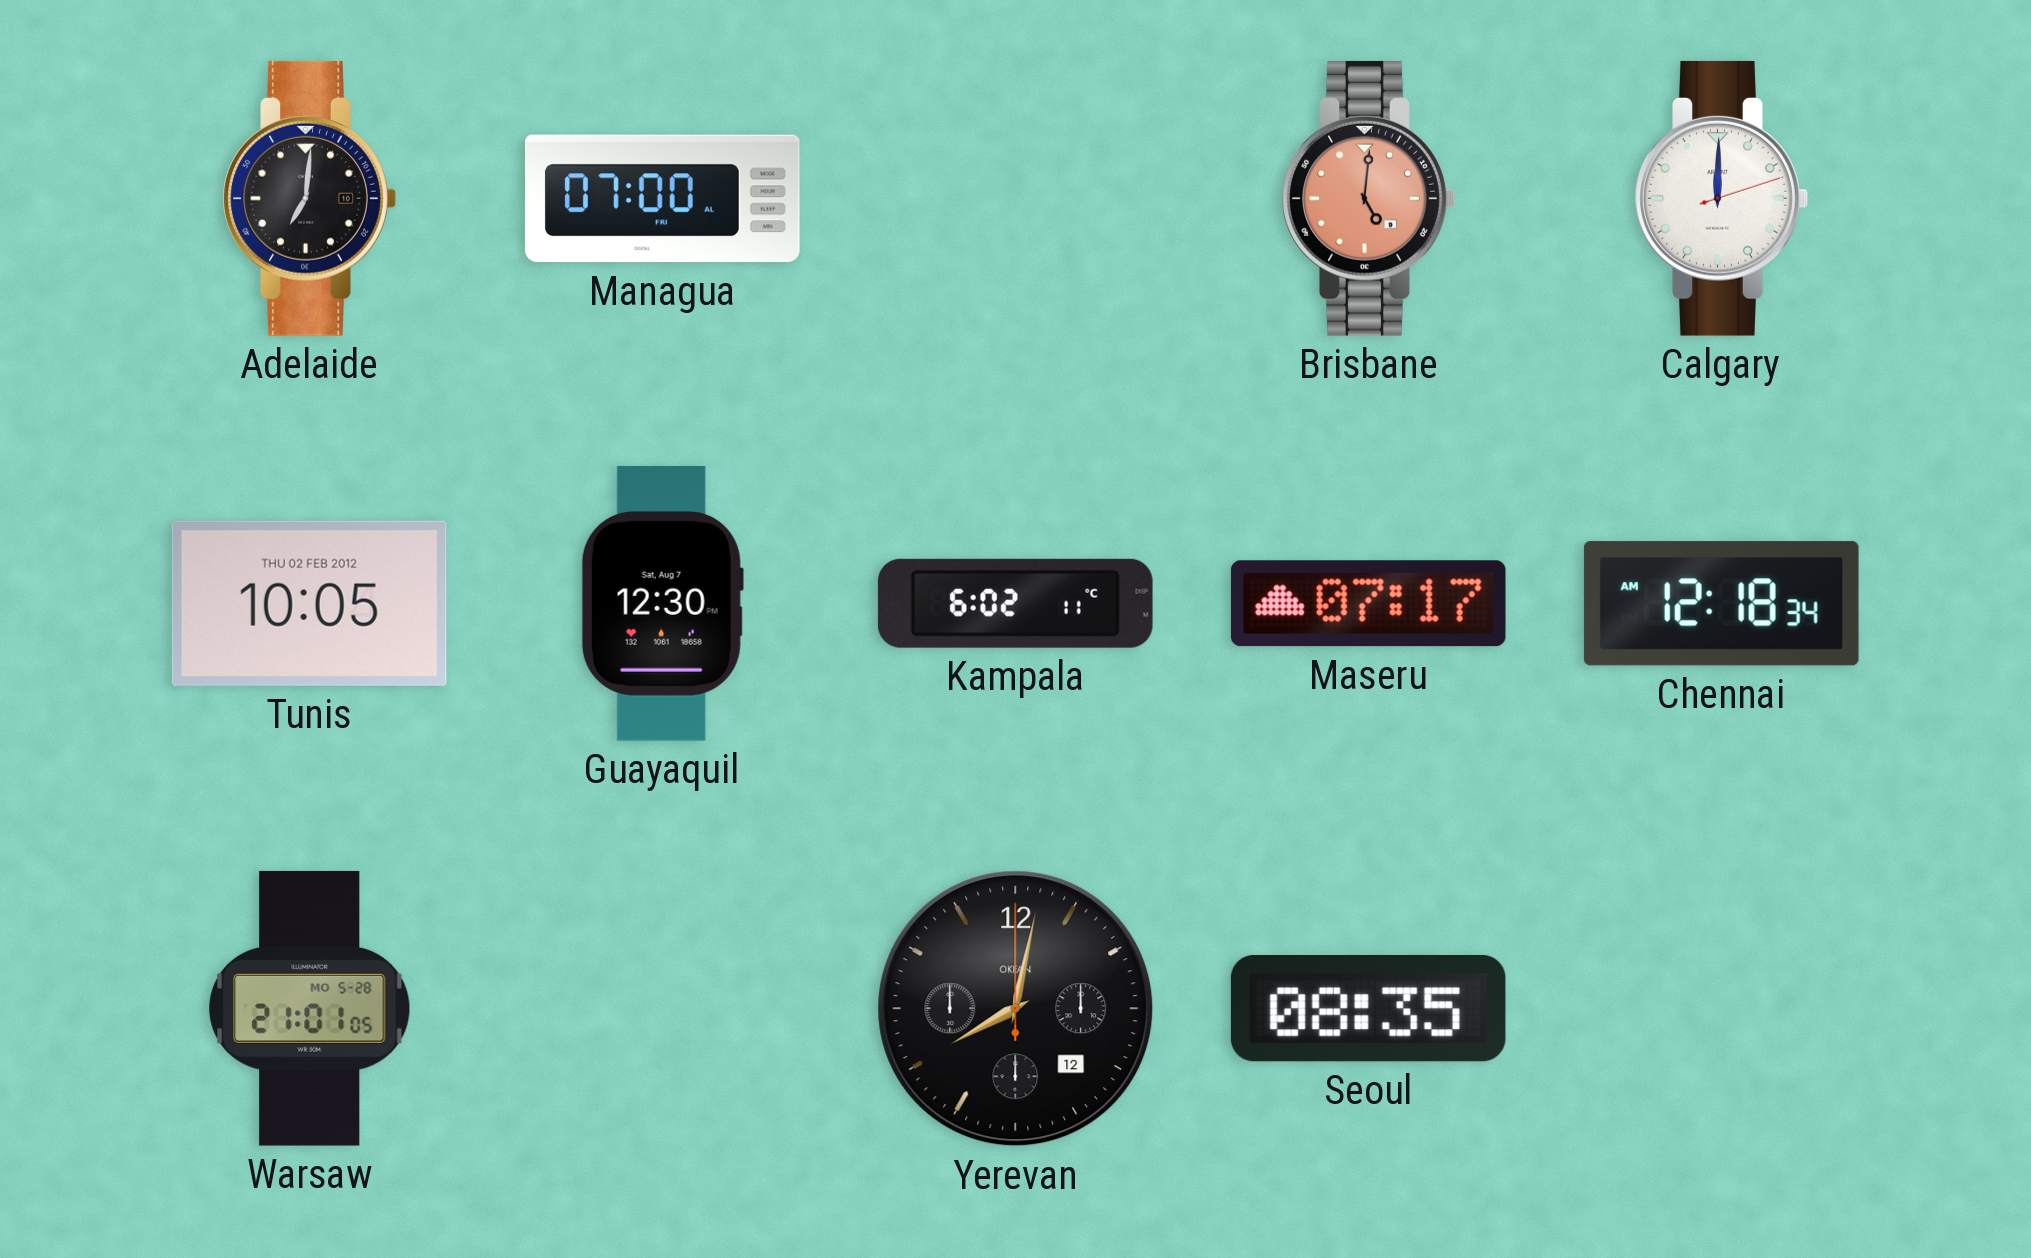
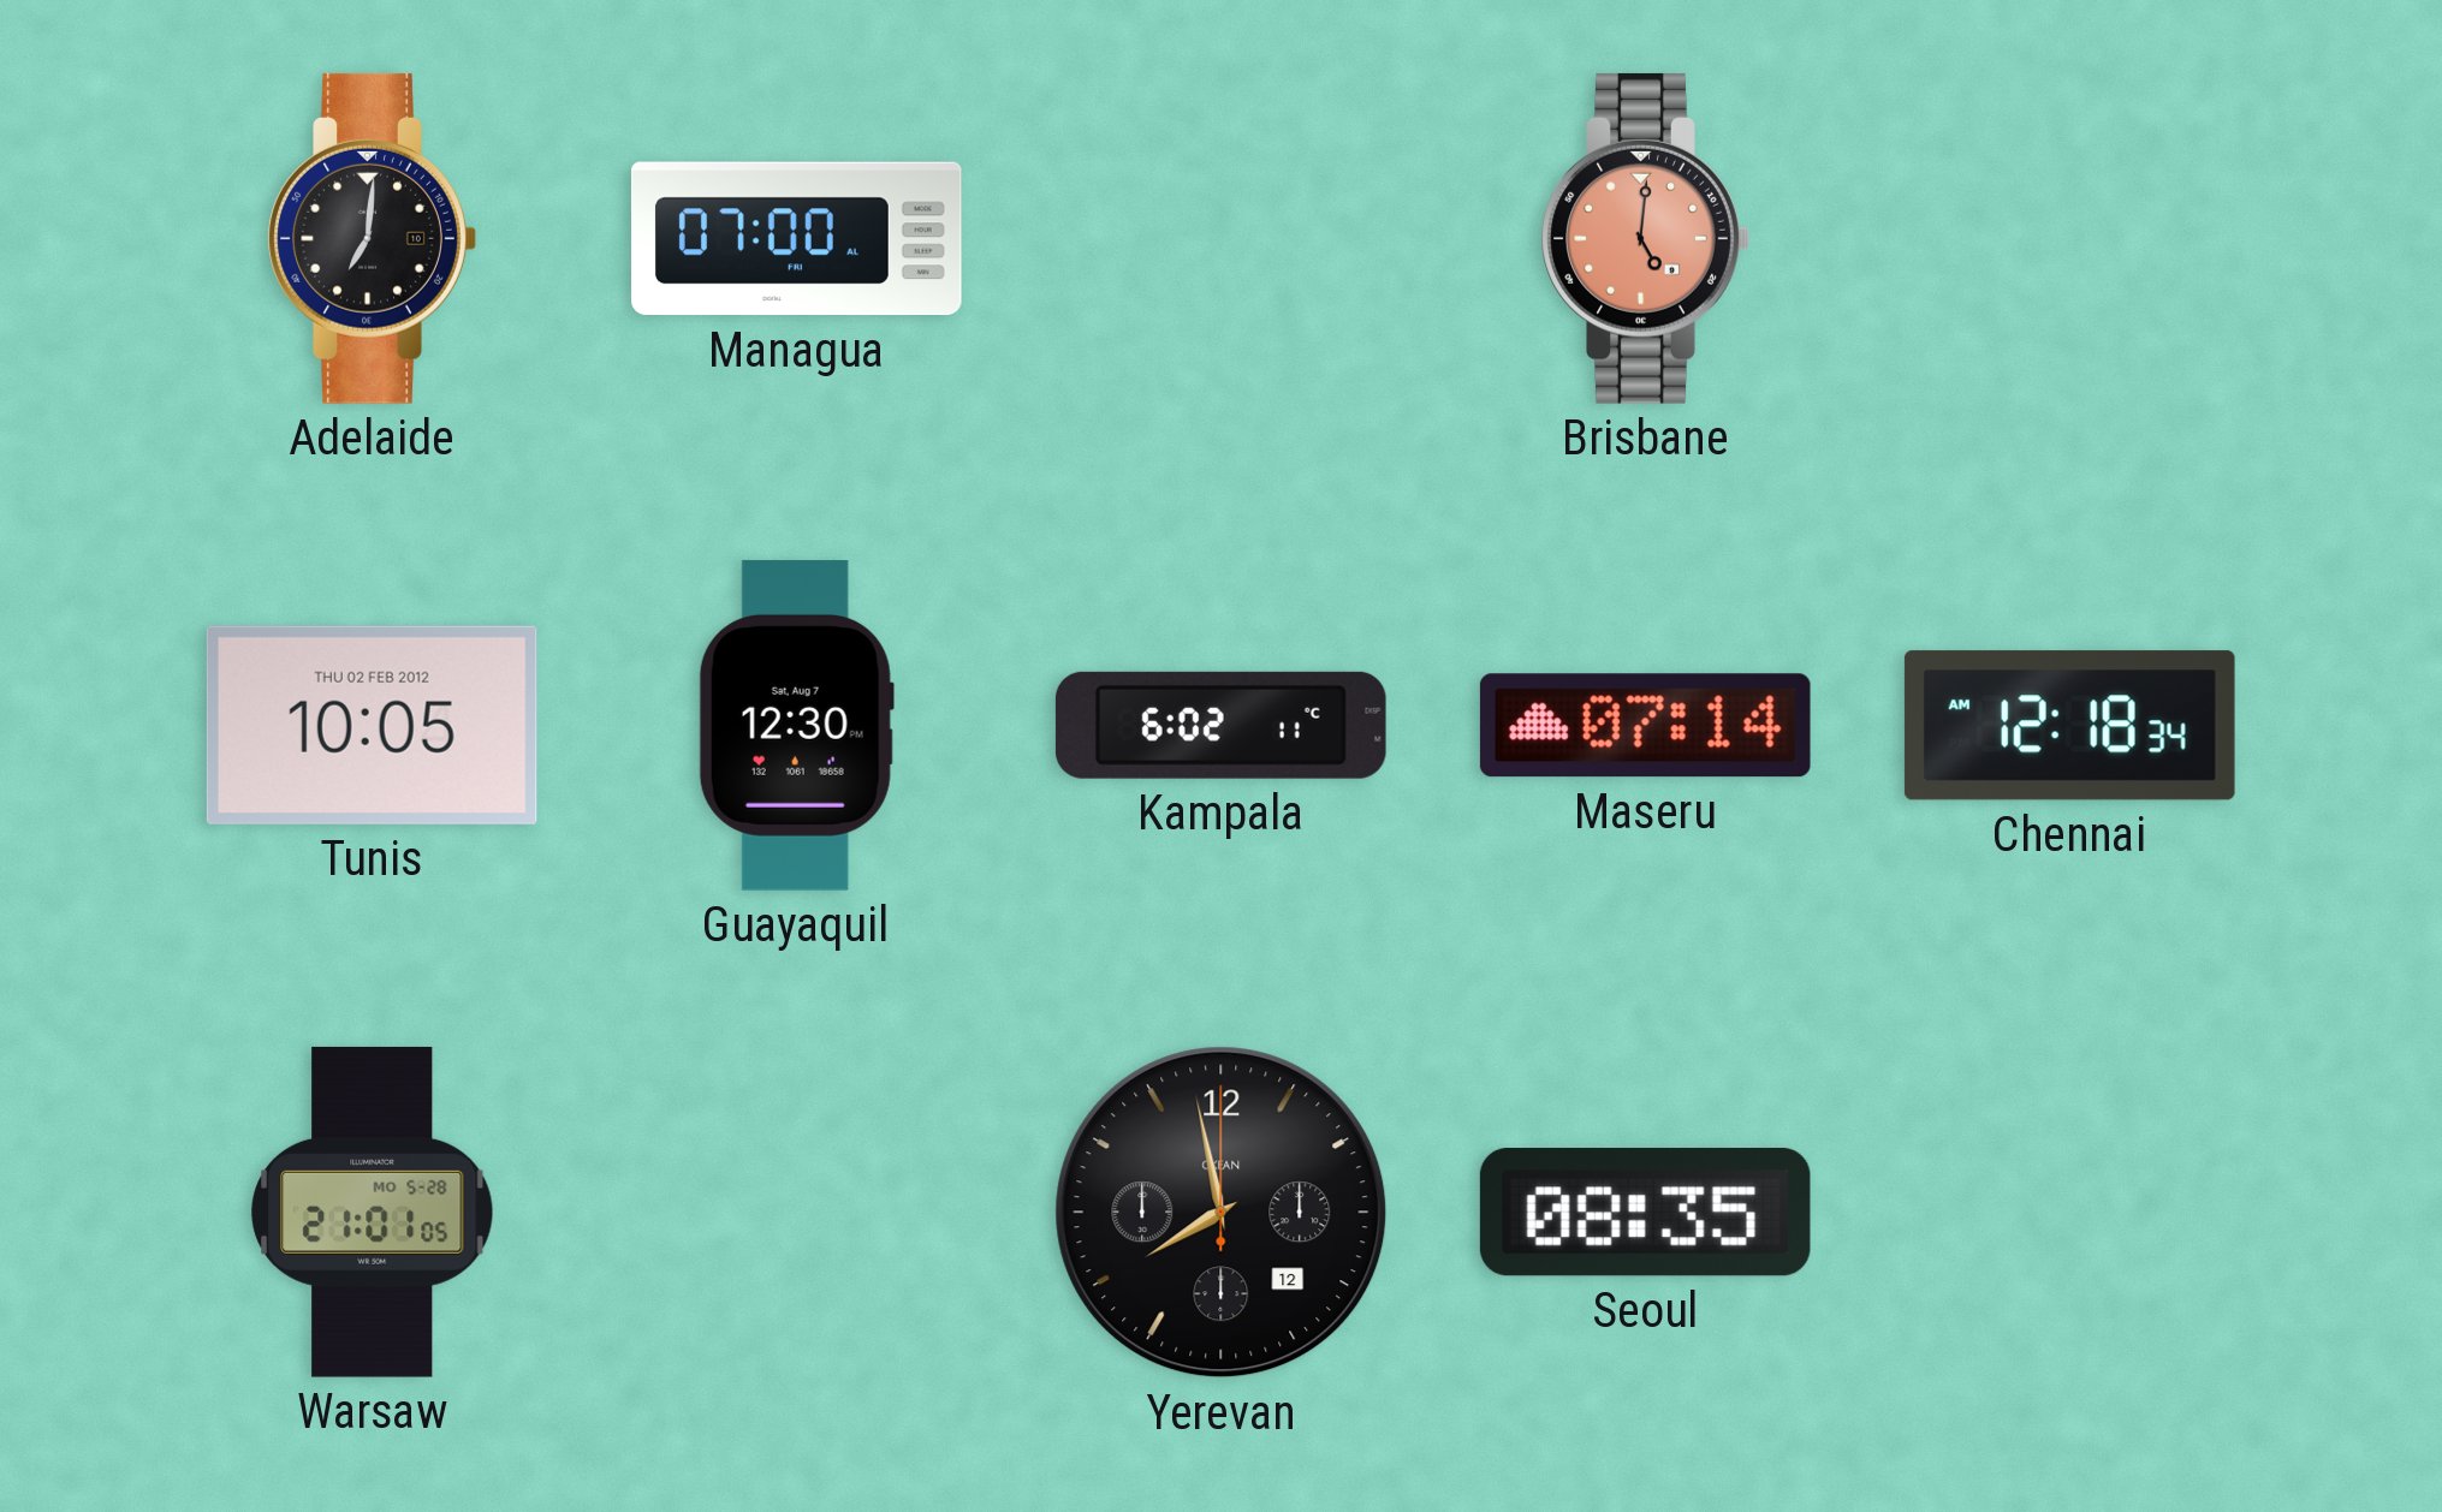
Calgary: 12:00 -> none (1721, 198)
Maseru: 07:17 -> 07:14 (1645, 726)
Yerevan: 8:02 -> 7:58 (1222, 1213)
